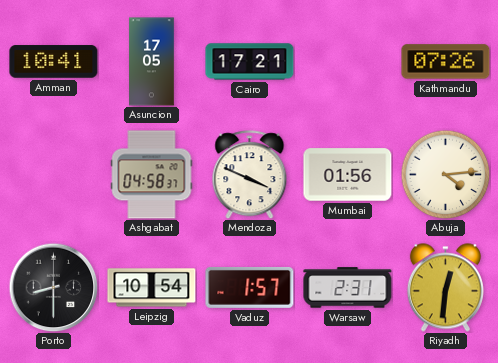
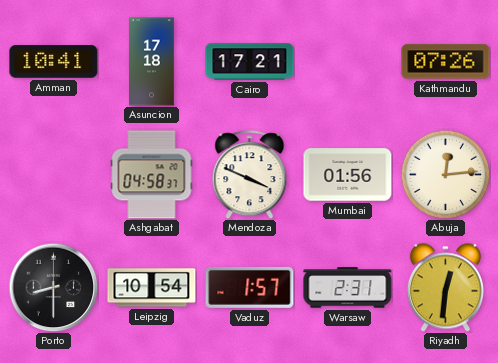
Asuncion: 17:05 -> 17:18 (152, 62)
Abuja: 4:14 -> 12:14 (445, 174)
